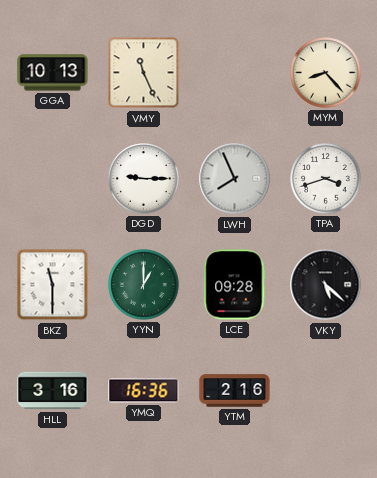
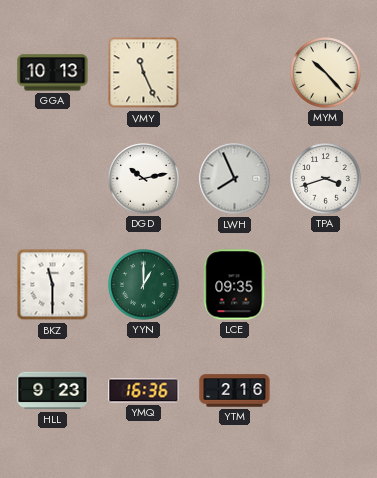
MYM: 8:23 -> 10:23 (326, 73)
DGD: 9:15 -> 10:13 (144, 179)
LCE: 09:28 -> 09:35 (235, 285)
VKY: 5:22 -> none (326, 285)
HLL: 3:16 -> 9:23 (53, 391)
